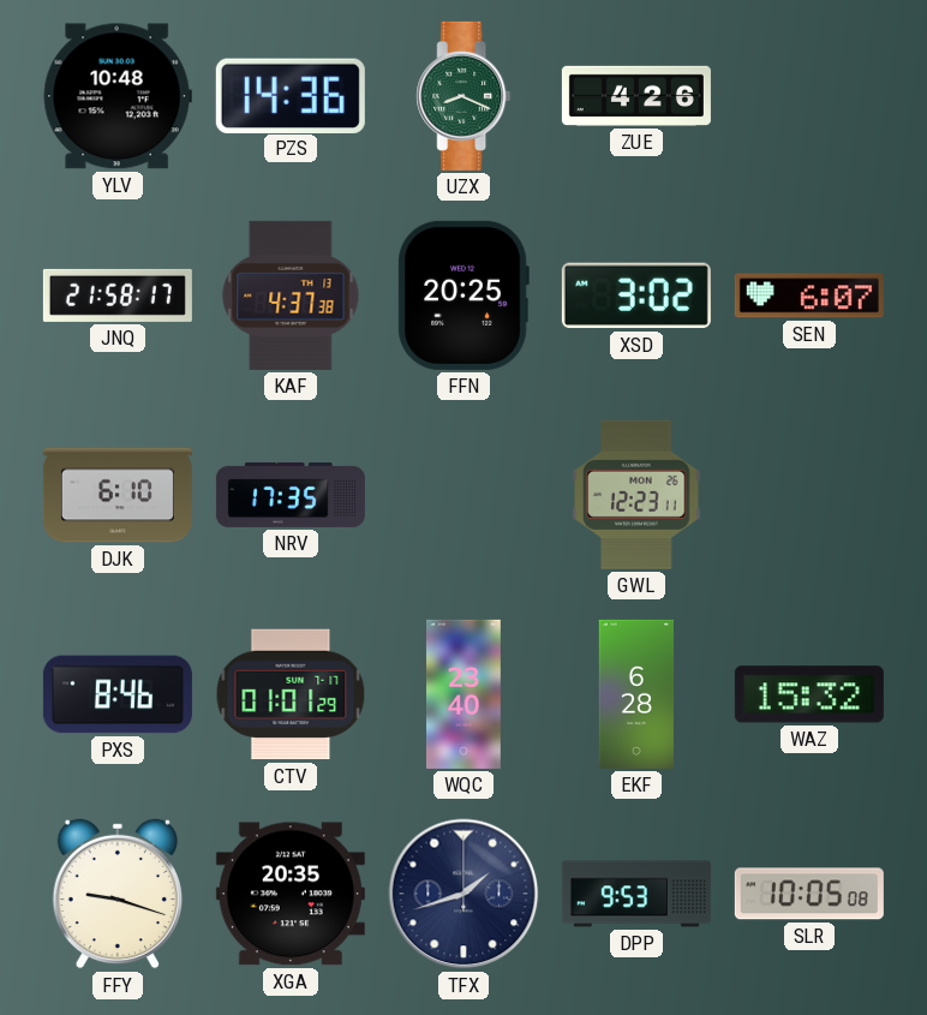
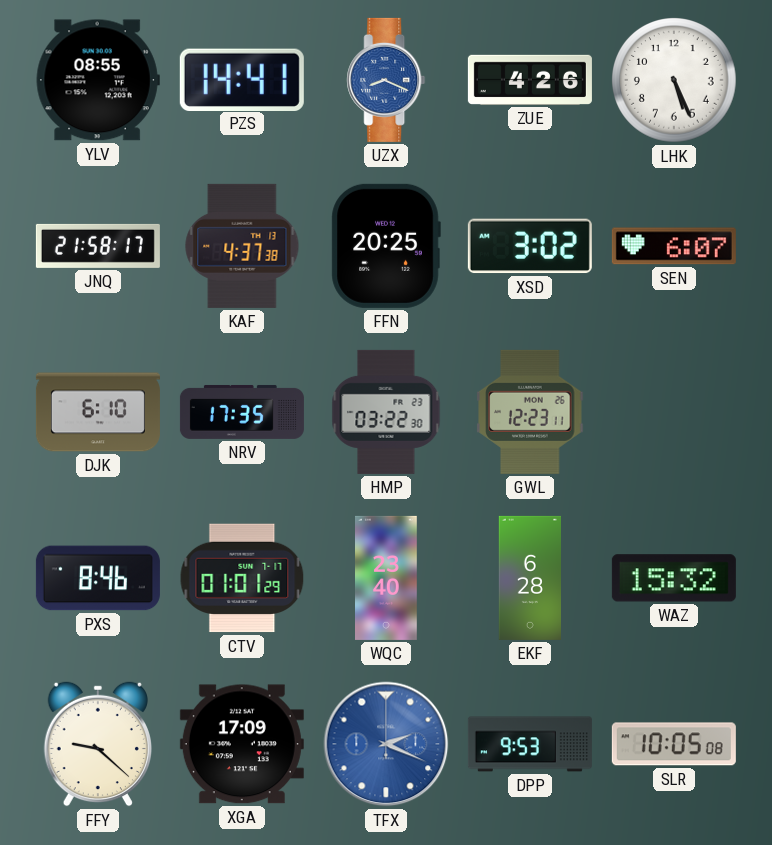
YLV: 10:48 -> 08:55 (98, 80)
PZS: 14:36 -> 14:41 (242, 79)
UZX dial: green -> blue (386, 80)
LHK: none -> 5:26 (675, 81)
HMP: none -> 03:22 (386, 412)
FFY: 9:18 -> 9:22 (98, 744)
XGA: 20:35 -> 17:09 (242, 744)
TFX: 1:42 -> 2:19 (386, 744)
TFX dial: navy -> blue (386, 744)
